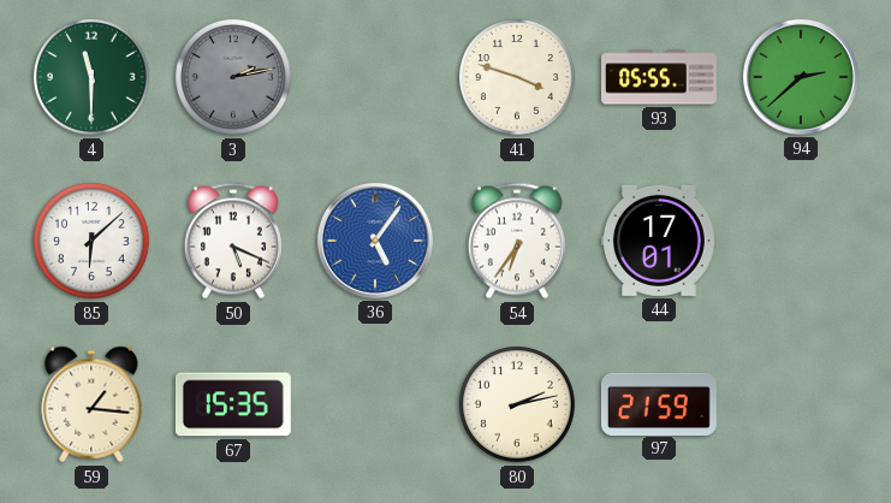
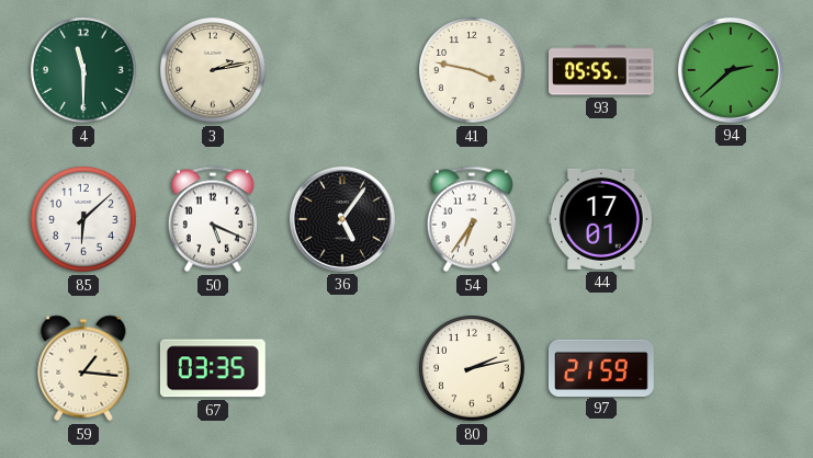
3 dial: grey -> cream (214, 71)
41: 3:48 -> 3:47 (473, 71)
36 dial: blue -> black (342, 219)
67: 15:35 -> 03:35 (213, 368)
